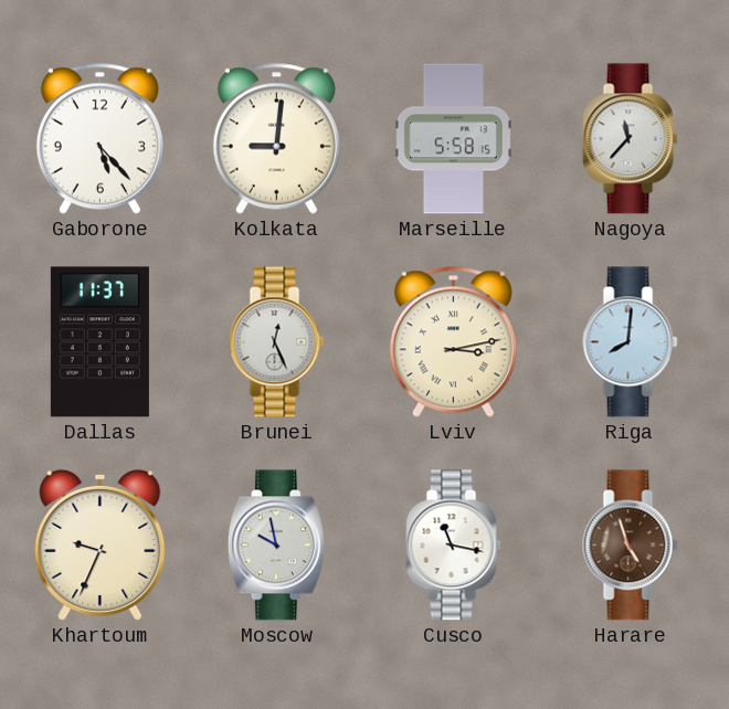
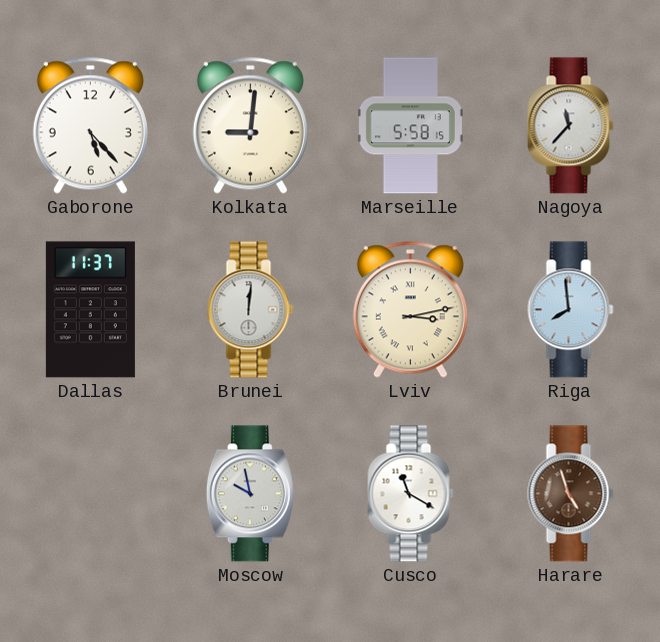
Brunei: 12:26 -> 12:01 (251, 310)
Riga: 8:01 -> 7:59 (571, 310)
Khartoum: 9:34 -> none (101, 544)
Cusco: 11:17 -> 11:20 (411, 494)
